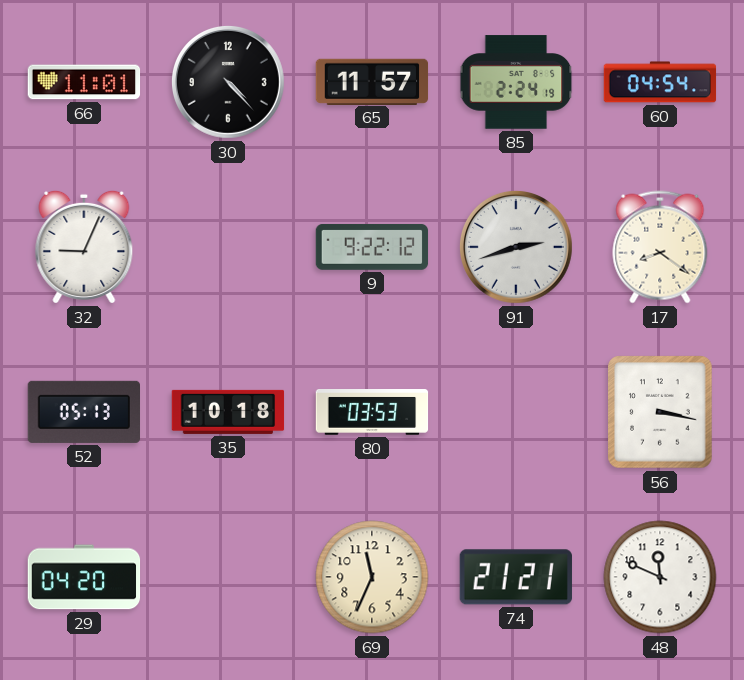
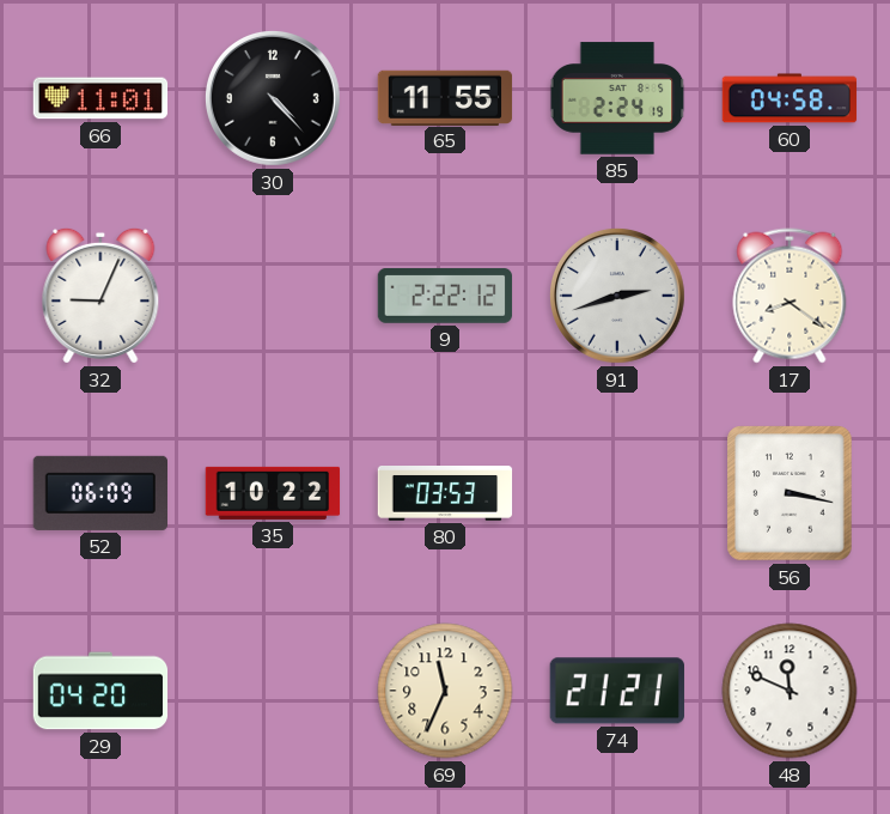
65: 11:57 -> 11:55 (445, 97)
60: 04:54 -> 04:58 (790, 98)
9: 9:22 -> 2:22 (445, 296)
52: 05:13 -> 06:09 (99, 493)
35: 10:18 -> 10:22 (273, 493)
